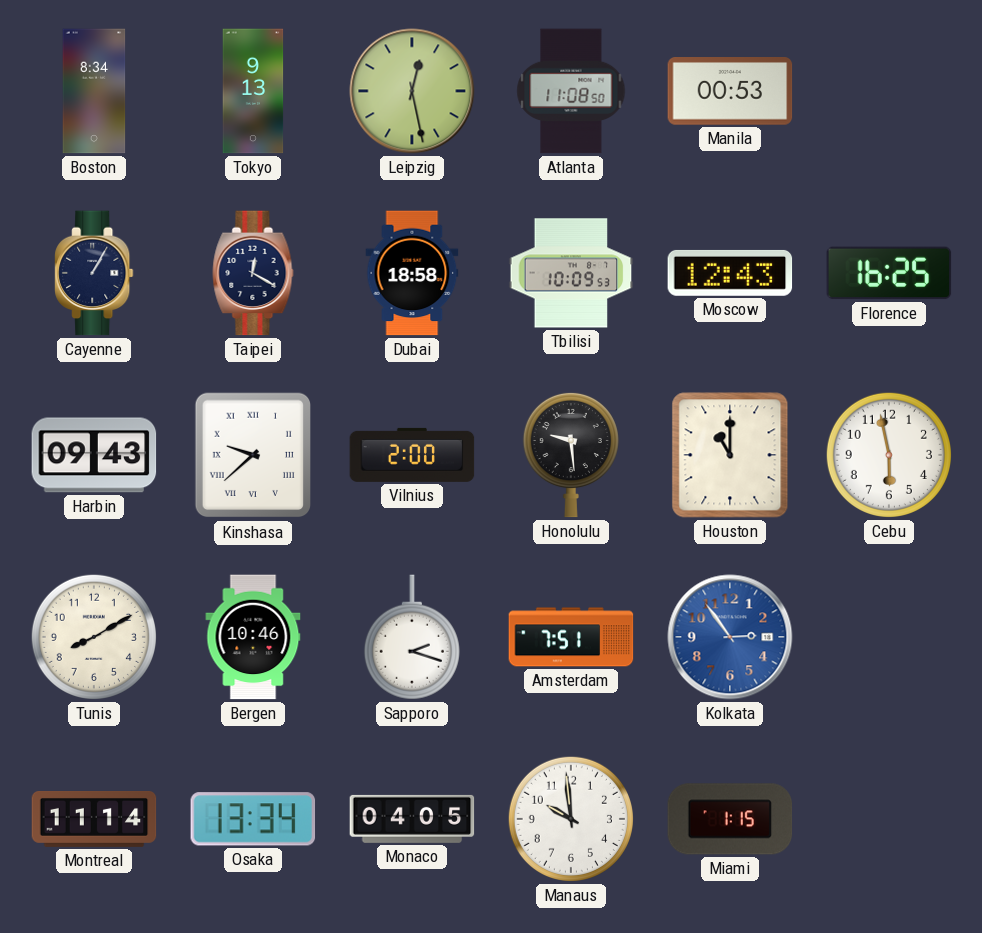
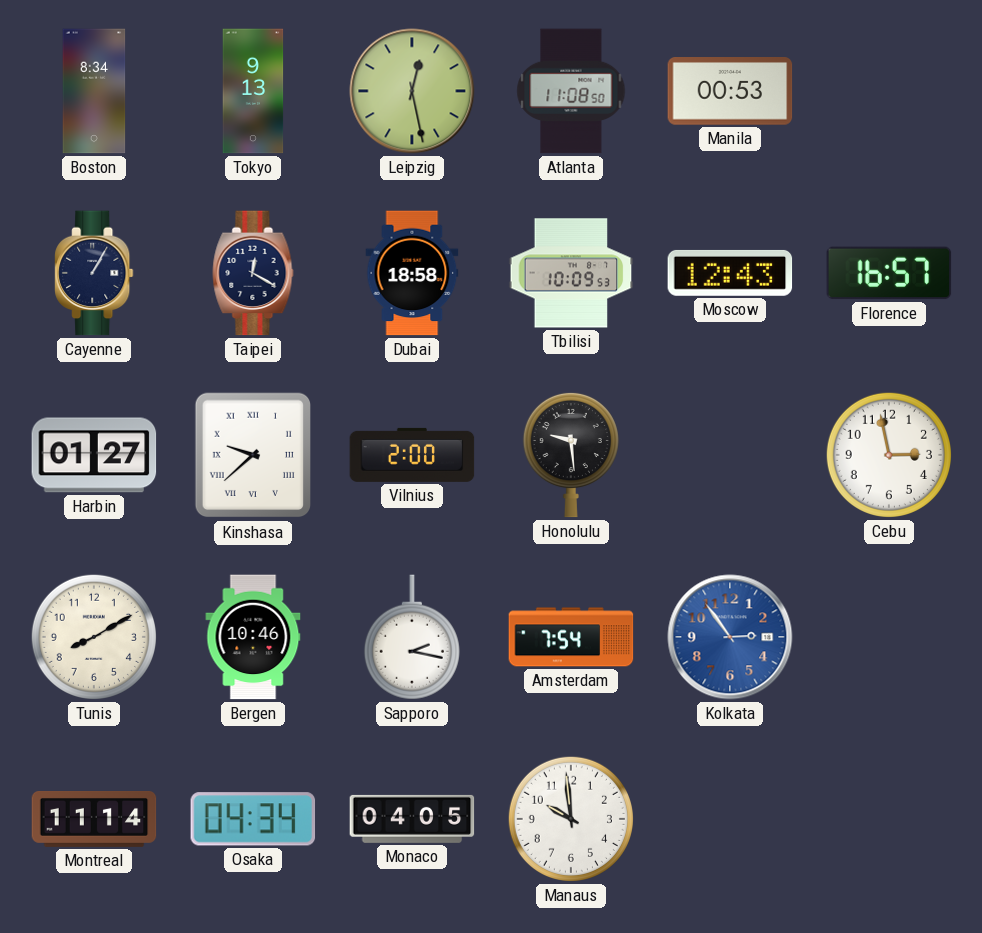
Florence: 16:25 -> 16:57 (889, 273)
Harbin: 09:43 -> 01:27 (94, 455)
Houston: 11:00 -> none (730, 455)
Cebu: 5:58 -> 2:58 (889, 455)
Sapporo: 2:18 -> 2:17 (412, 637)
Amsterdam: 7:51 -> 7:54 (571, 637)
Osaka: 13:34 -> 04:34 (253, 819)
Miami: 1:15 -> none (730, 819)
